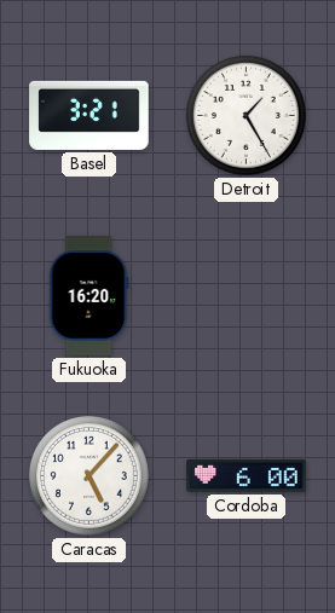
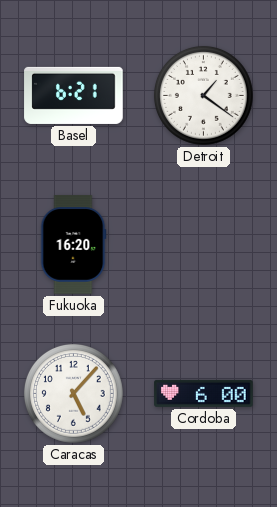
Basel: 3:21 -> 6:21 (74, 95)
Detroit: 1:25 -> 1:21 (203, 95)
